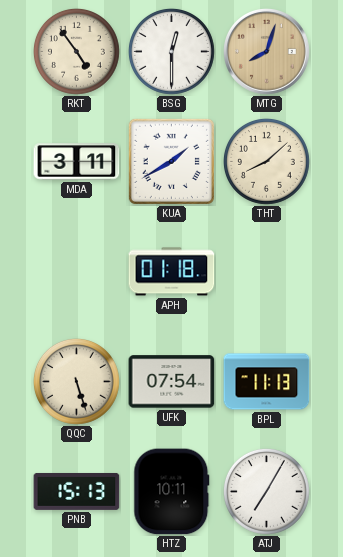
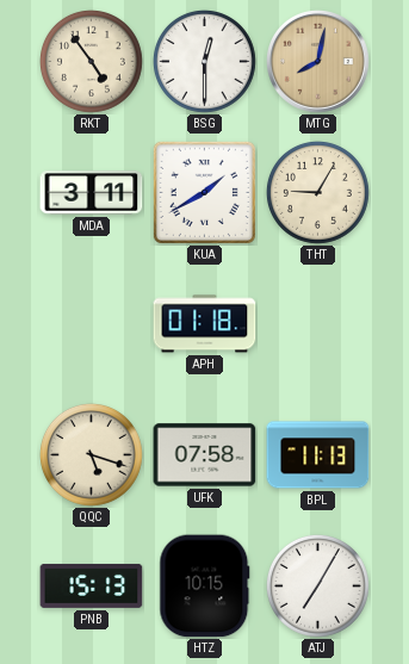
MTG: 8:03 -> 8:02 (318, 62)
THT: 8:08 -> 9:05 (317, 192)
QQC: 5:27 -> 5:18 (91, 454)
UFK: 07:54 -> 07:58 (205, 455)
HTZ: 10:11 -> 10:15 (205, 587)
